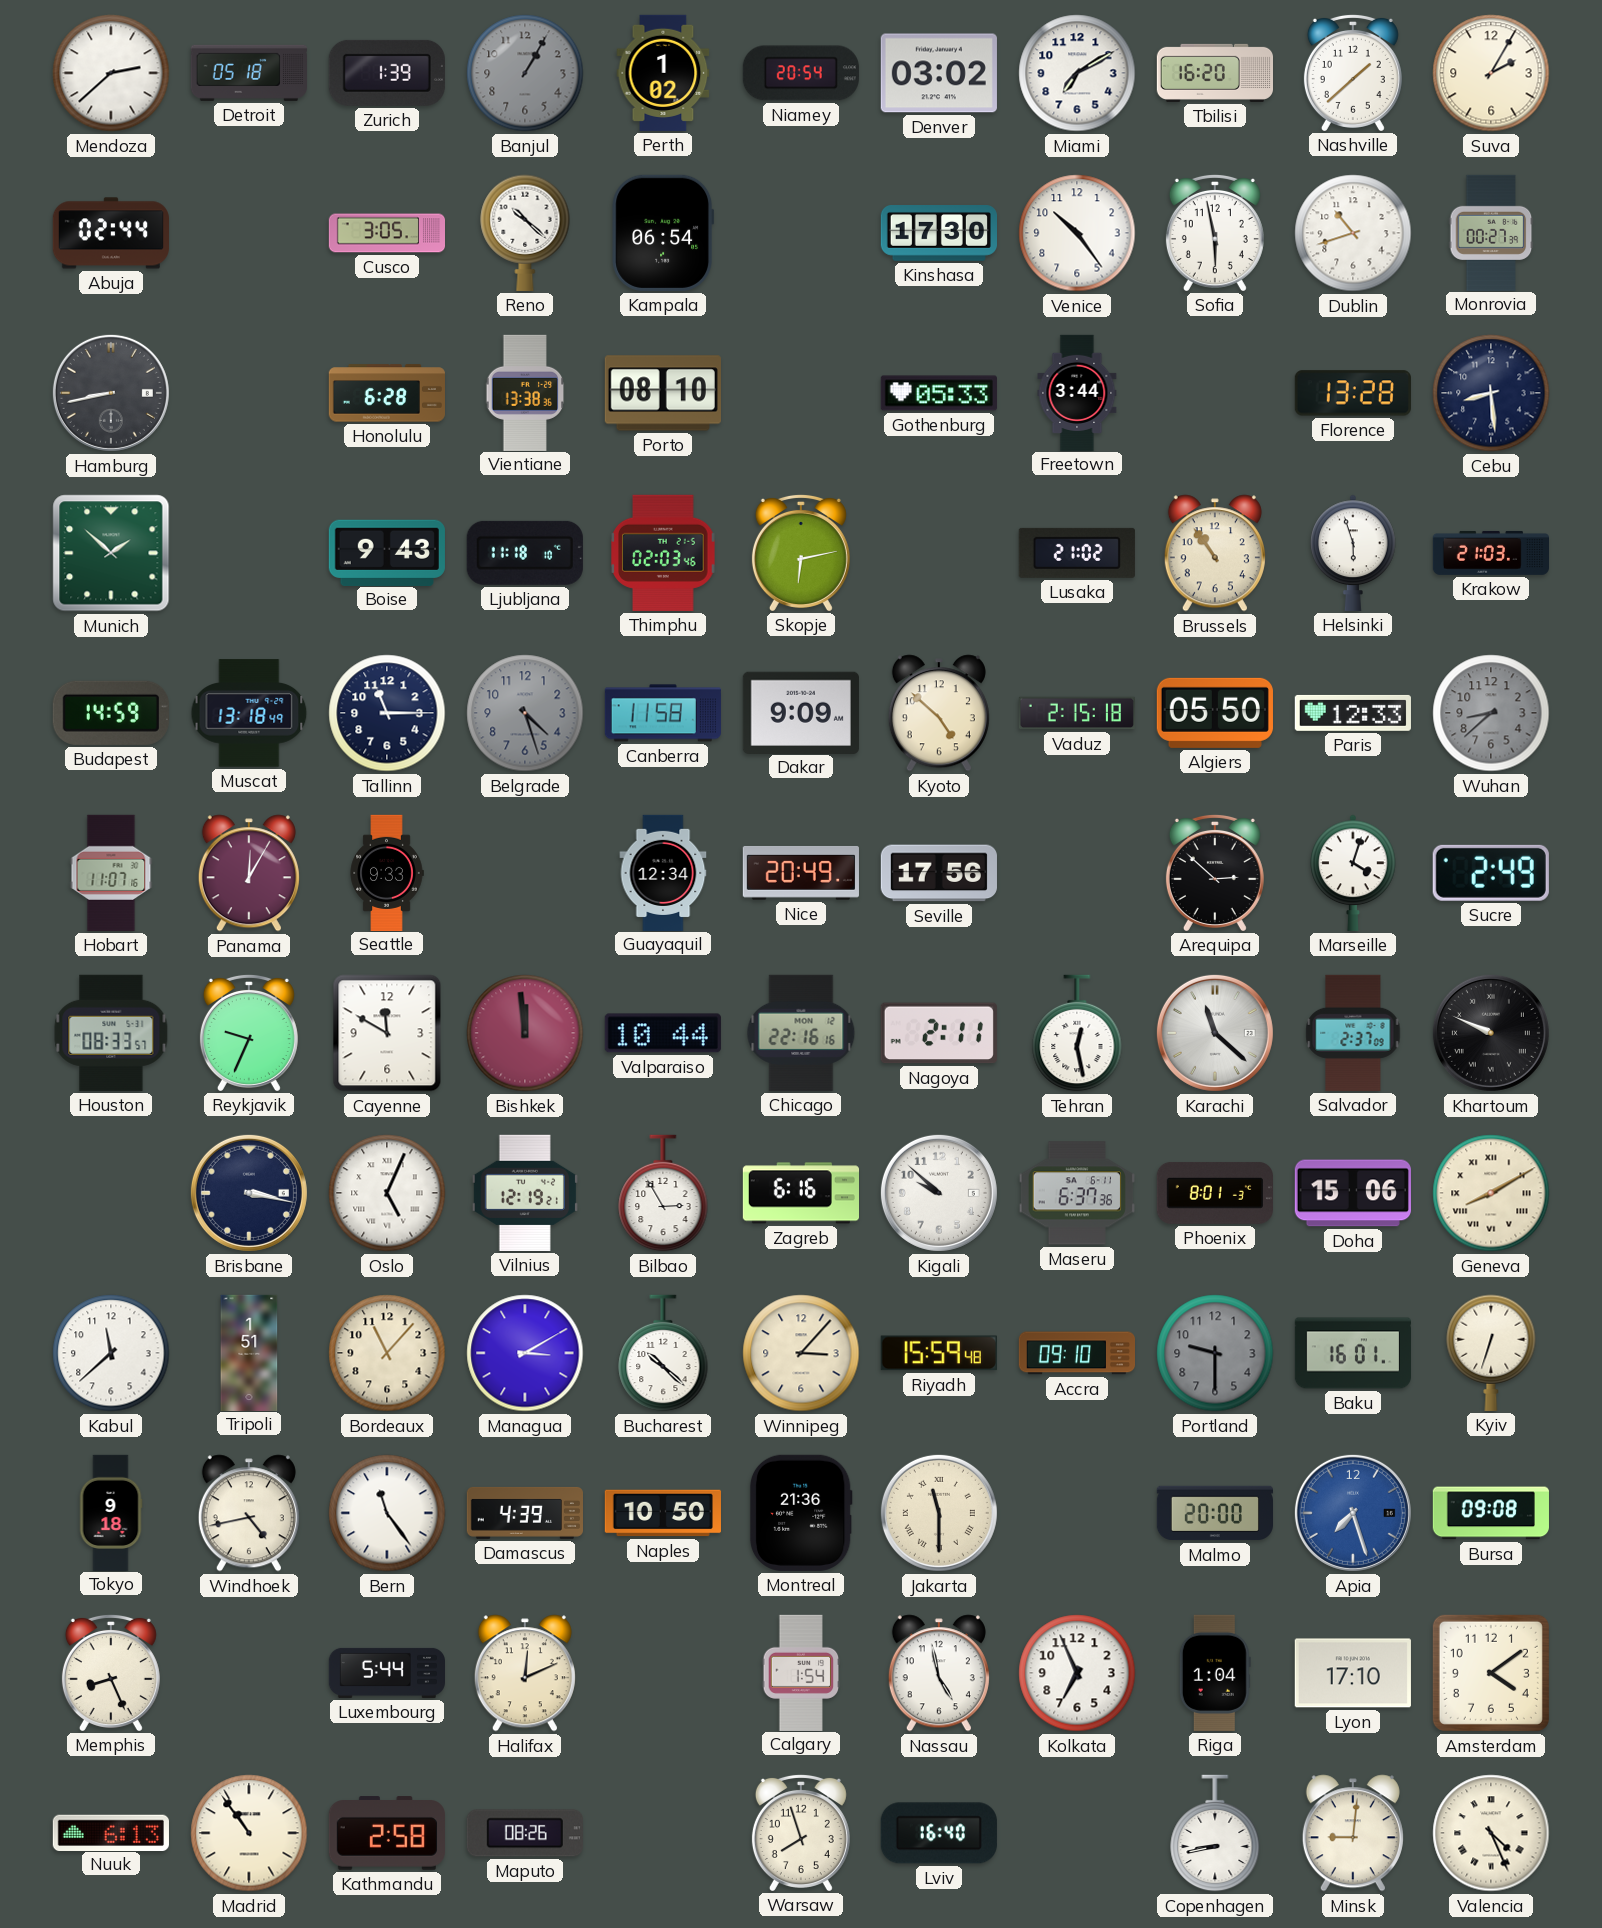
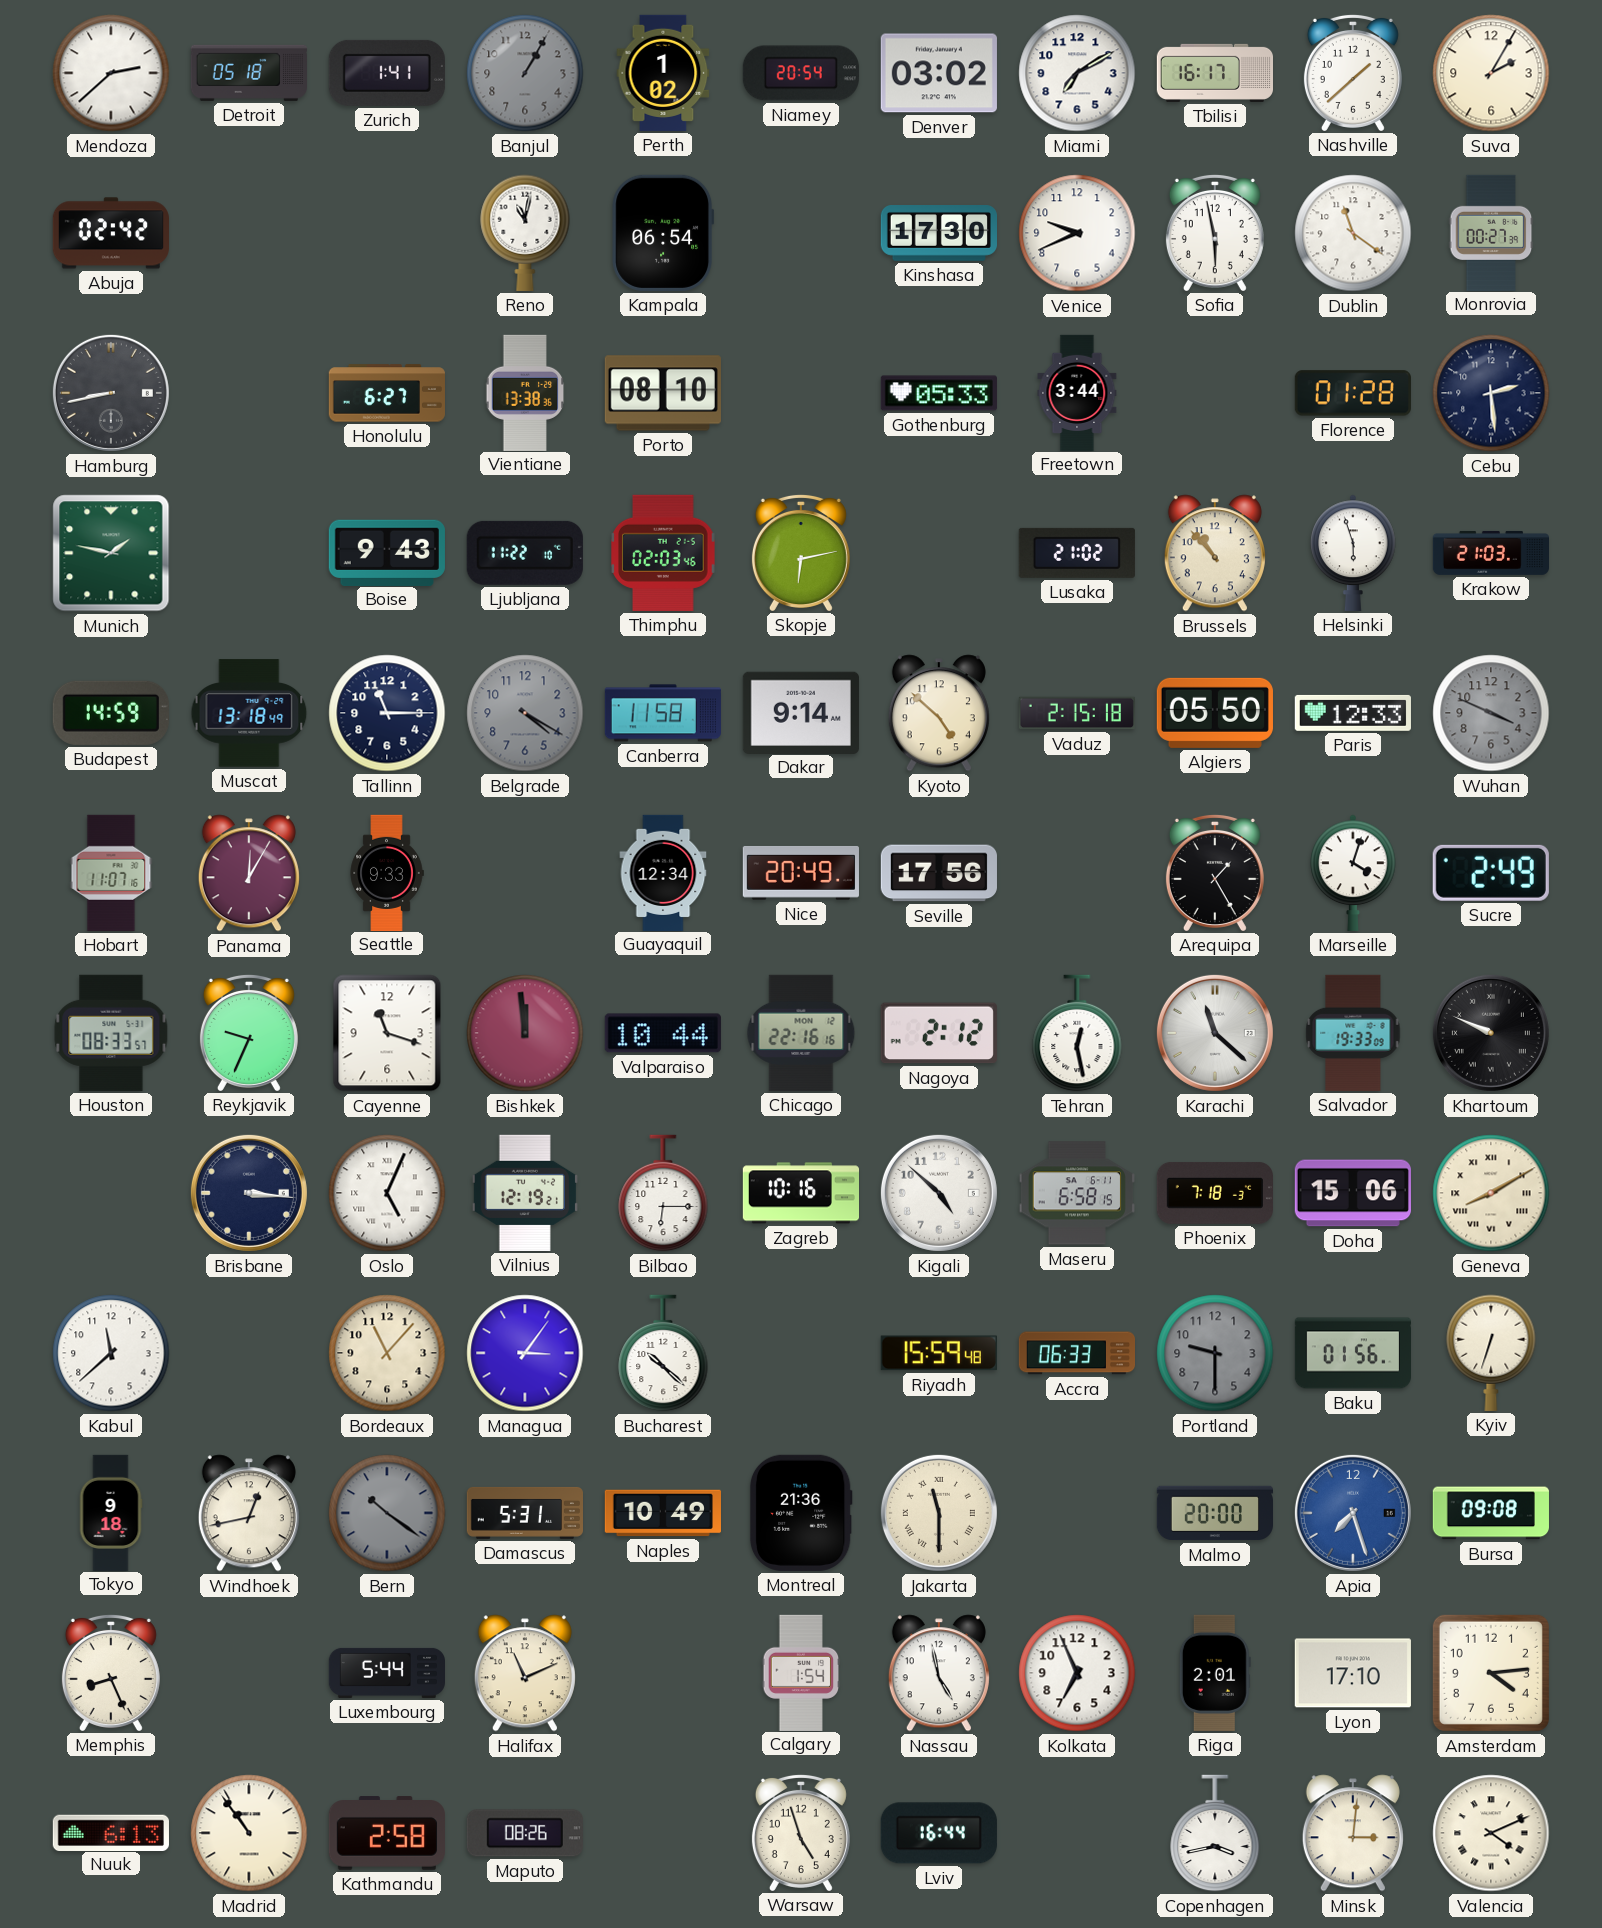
Zurich: 1:39 -> 1:41 (387, 73)
Tbilisi: 16:20 -> 16:17 (1214, 73)
Abuja: 02:44 -> 02:42 (111, 233)
Cusco: 3:05 -> none (386, 233)
Reno: 10:22 -> 11:02 (525, 233)
Venice: 10:24 -> 9:41 (1077, 233)
Dublin: 10:42 -> 11:21 (1353, 233)
Honolulu: 6:28 -> 6:27 (387, 393)
Florence: 13:28 -> 01:28 (1353, 393)
Cebu: 8:29 -> 2:29 (1491, 393)
Munich: 1:52 -> 1:47 (111, 553)
Ljubljana: 11:18 -> 11:22 (525, 553)
Brussels: 10:54 -> 10:53 (1215, 553)
Belgrade: 4:27 -> 4:20 (525, 713)
Dakar: 9:09 -> 9:14 (801, 712)
Wuhan: 8:38 -> 3:49 (1491, 713)
Arequipa: 2:52 -> 1:25 (1215, 872)
Cayenne: 11:50 -> 11:18 (387, 1033)
Nagoya: 2:11 -> 2:12 (939, 1033)
Salvador: 2:37 -> 19:33 (1353, 1033)
Brisbane: 3:17 -> 3:16 (249, 1193)
Bilbao: 2:55 -> 6:15 (663, 1193)
Zagreb: 6:16 -> 10:16 (800, 1193)
Kigali: 9:52 -> 4:52 (939, 1193)
Maseru: 6:37 -> 6:58 (1077, 1193)
Phoenix: 8:01 -> 7:18 (1215, 1193)
Tripoli: 1:51 -> none (249, 1352)
Managua: 3:10 -> 3:06 (525, 1353)
Winnipeg: 3:07 -> none (801, 1353)
Accra: 09:10 -> 06:33 (1076, 1353)
Baku: 16:01 -> 01:56 (1352, 1353)
Windhoek: 4:43 -> 12:43 (249, 1513)
Bern: 11:24 -> 10:21 (387, 1513)
Bern dial: white -> grey (387, 1513)
Damascus: 4:39 -> 5:31 (524, 1513)
Naples: 10:50 -> 10:49 (663, 1513)
Halifax: 12:11 -> 11:11 (525, 1673)
Riga: 1:04 -> 2:01 (1215, 1673)
Amsterdam: 4:09 -> 4:14 (1491, 1673)
Warsaw: 7:57 -> 4:57 (801, 1832)
Lviv: 16:40 -> 16:44 (939, 1833)
Copenhagen: 8:43 -> 3:43 (1215, 1833)
Minsk: 9:01 -> 3:01 (1353, 1833)
Valencia: 4:26 -> 4:11 (1491, 1833)
